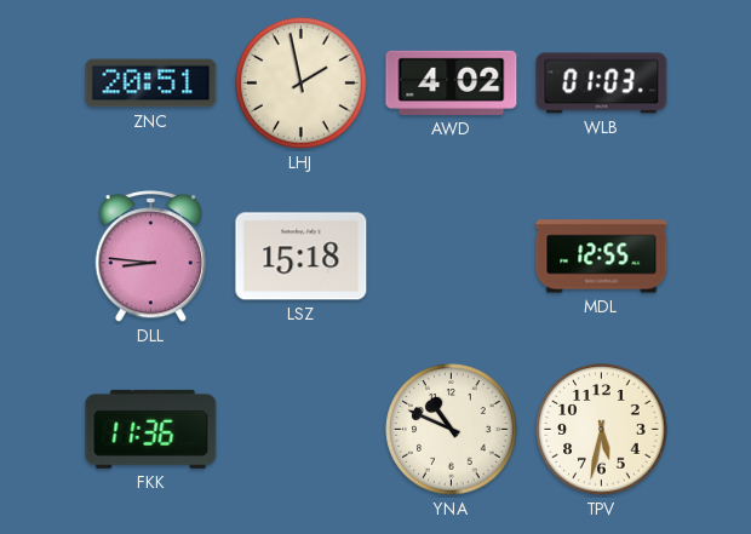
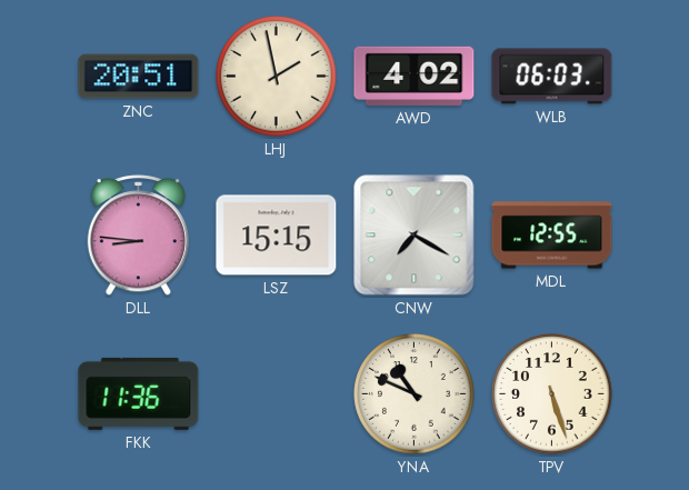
WLB: 01:03 -> 06:03 (552, 77)
LSZ: 15:18 -> 15:15 (277, 236)
CNW: none -> 7:20 (415, 236)
TPV: 5:32 -> 5:27 (552, 394)
